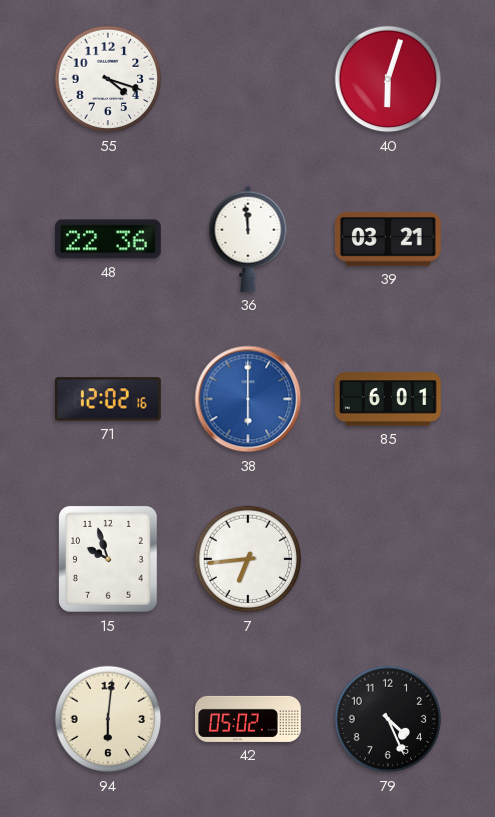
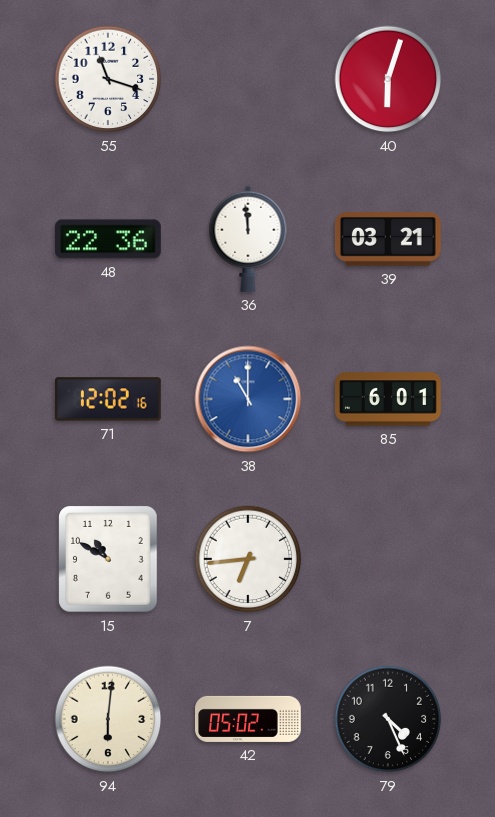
55: 4:18 -> 11:18 (108, 79)
38: 6:00 -> 11:00 (248, 399)
15: 9:57 -> 10:50 (108, 559)
